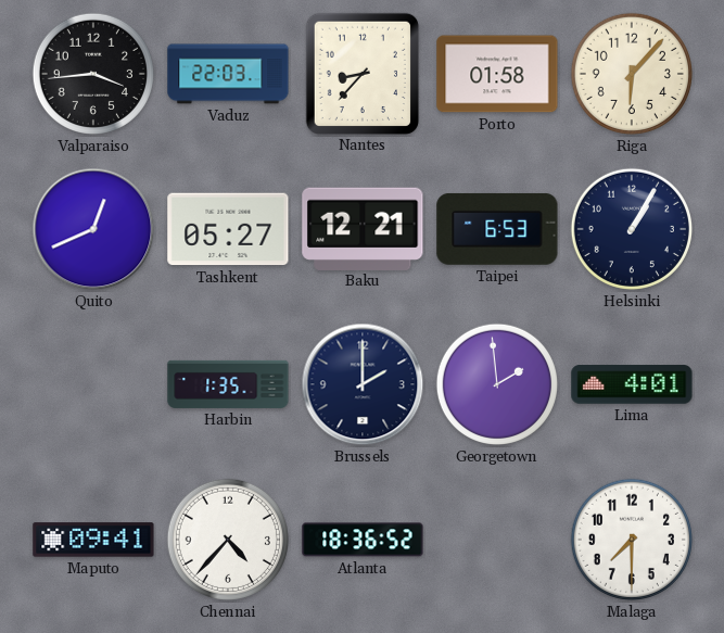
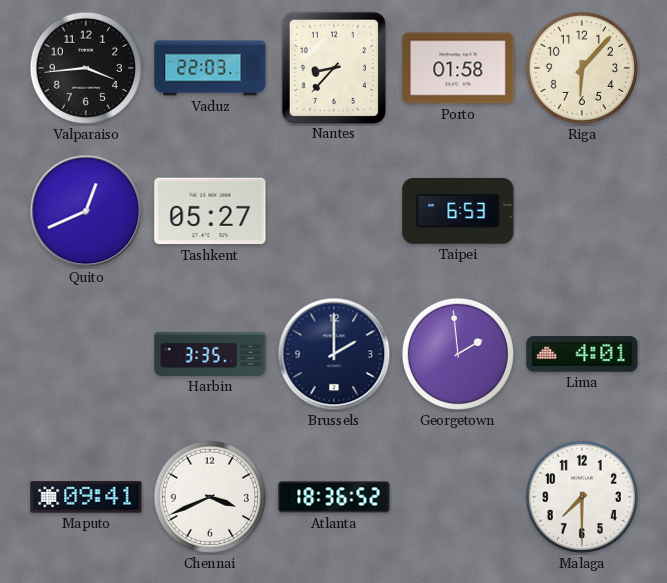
Baku: 12:21 -> none (363, 228)
Helsinki: 1:05 -> none (632, 229)
Harbin: 1:35 -> 3:35 (210, 354)
Chennai: 4:37 -> 3:41 (210, 497)
